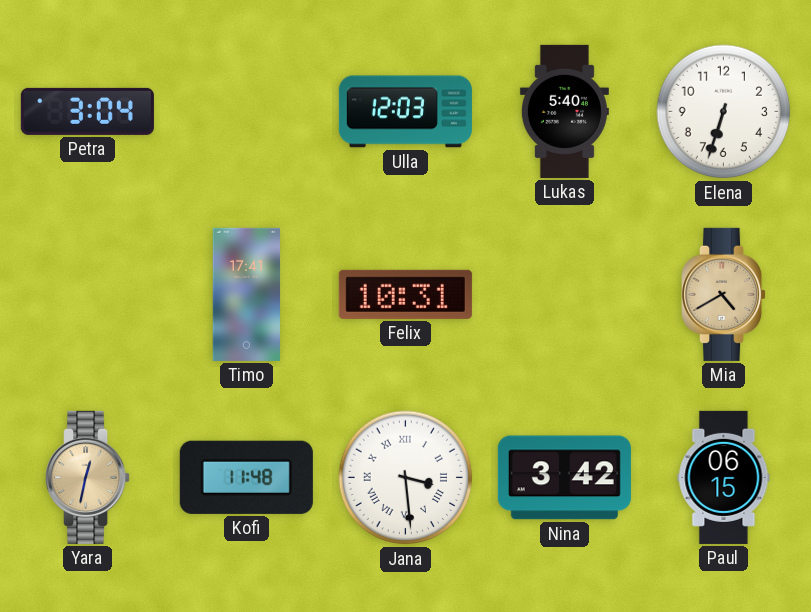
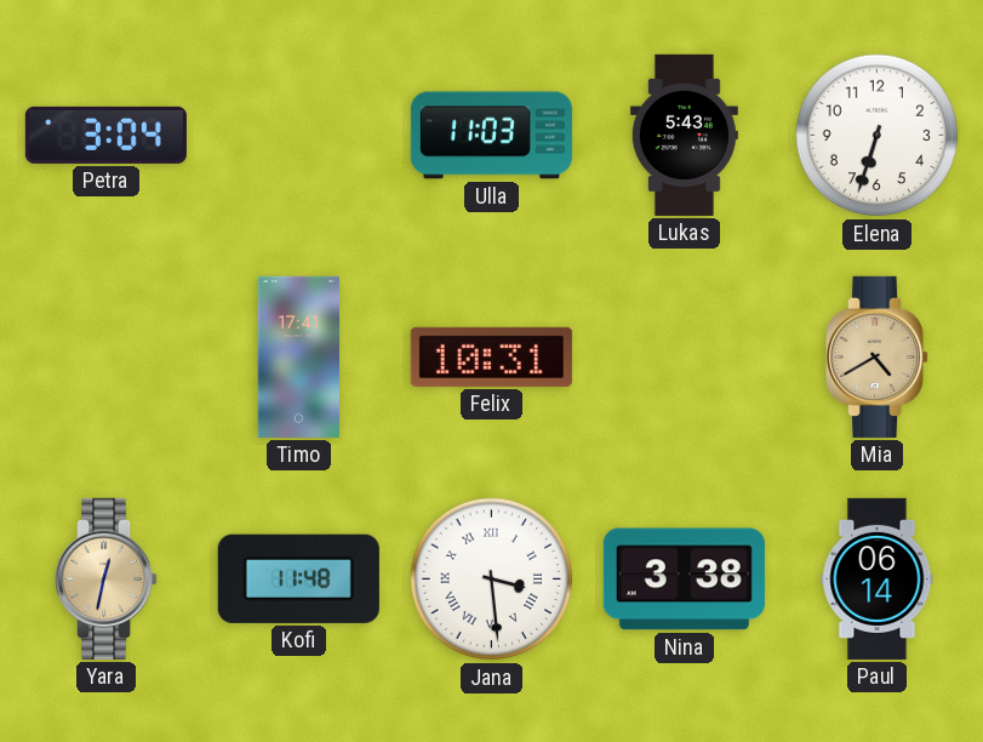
Ulla: 12:03 -> 11:03 (491, 136)
Lukas: 5:40 -> 5:43 (684, 135)
Nina: 3:42 -> 3:38 (684, 580)
Paul: 06:15 -> 06:14 (878, 578)
